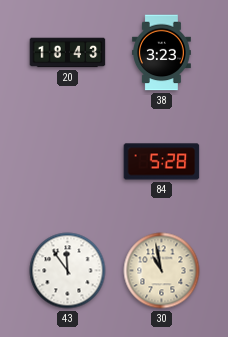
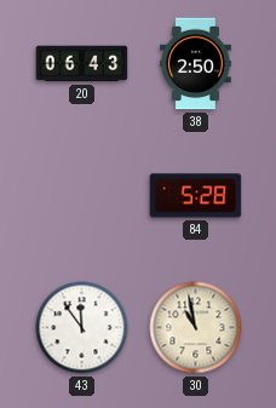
20: 18:43 -> 06:43 (82, 64)
38: 3:23 -> 2:50 (195, 64)
